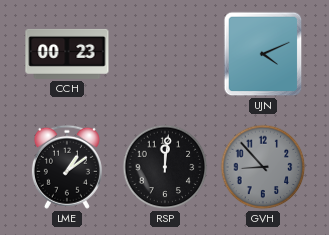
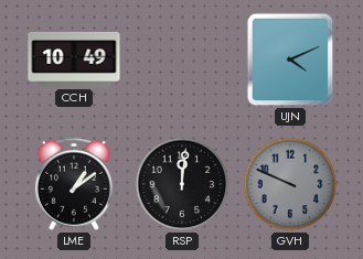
CCH: 00:23 -> 10:49 (74, 60)
GVH: 8:53 -> 9:49 (290, 184)
